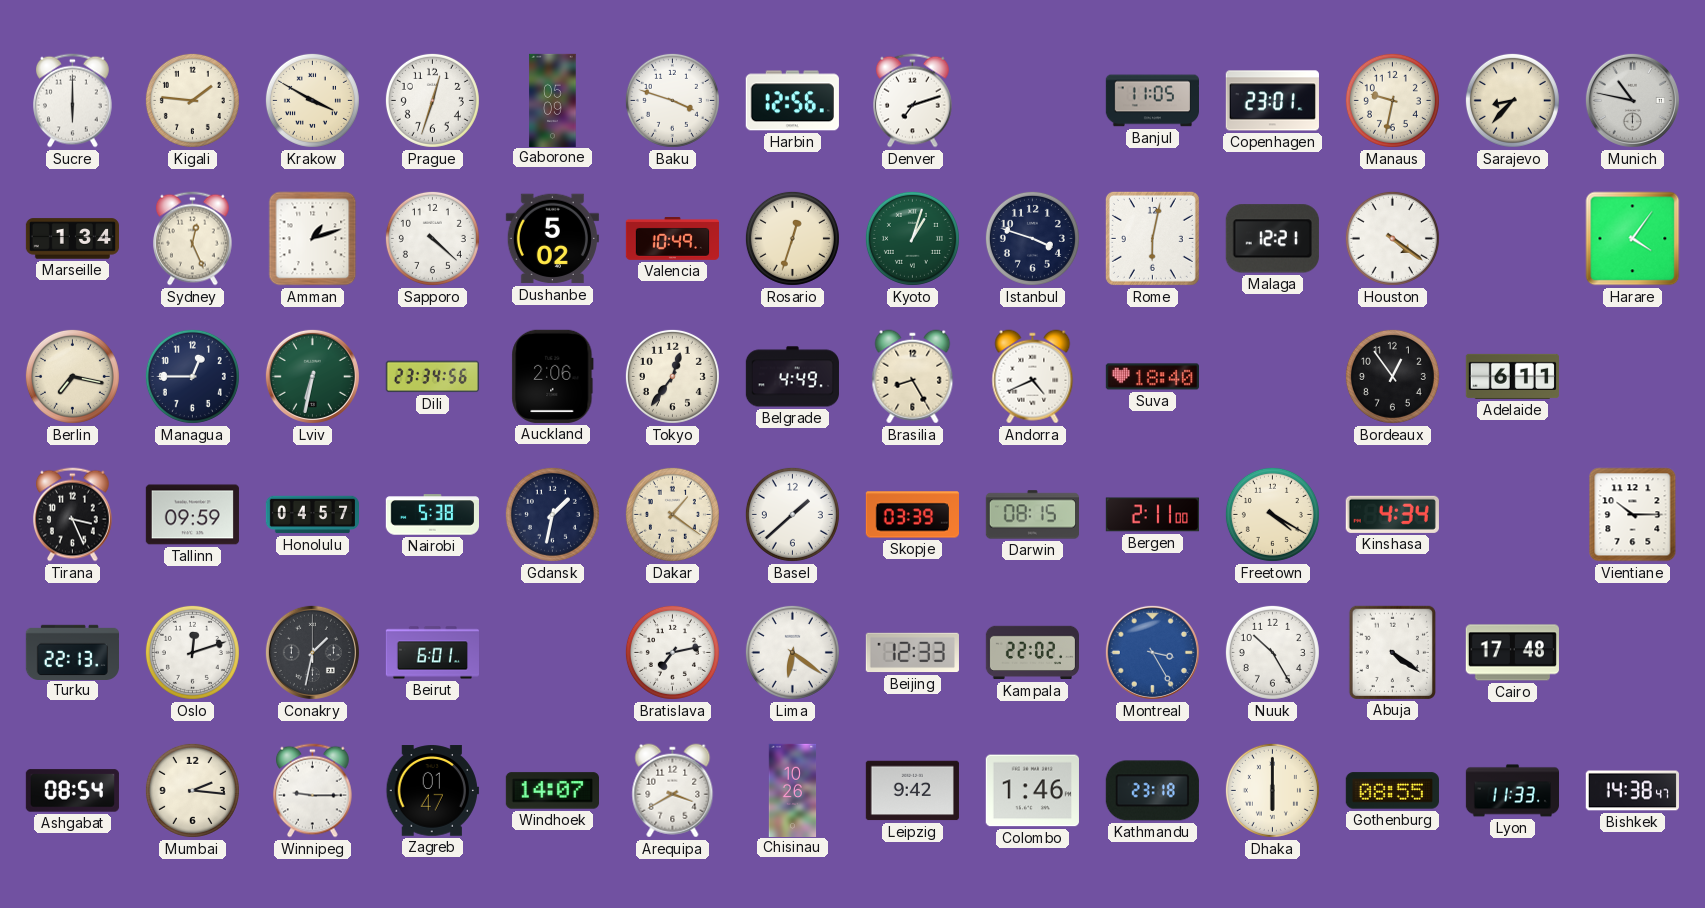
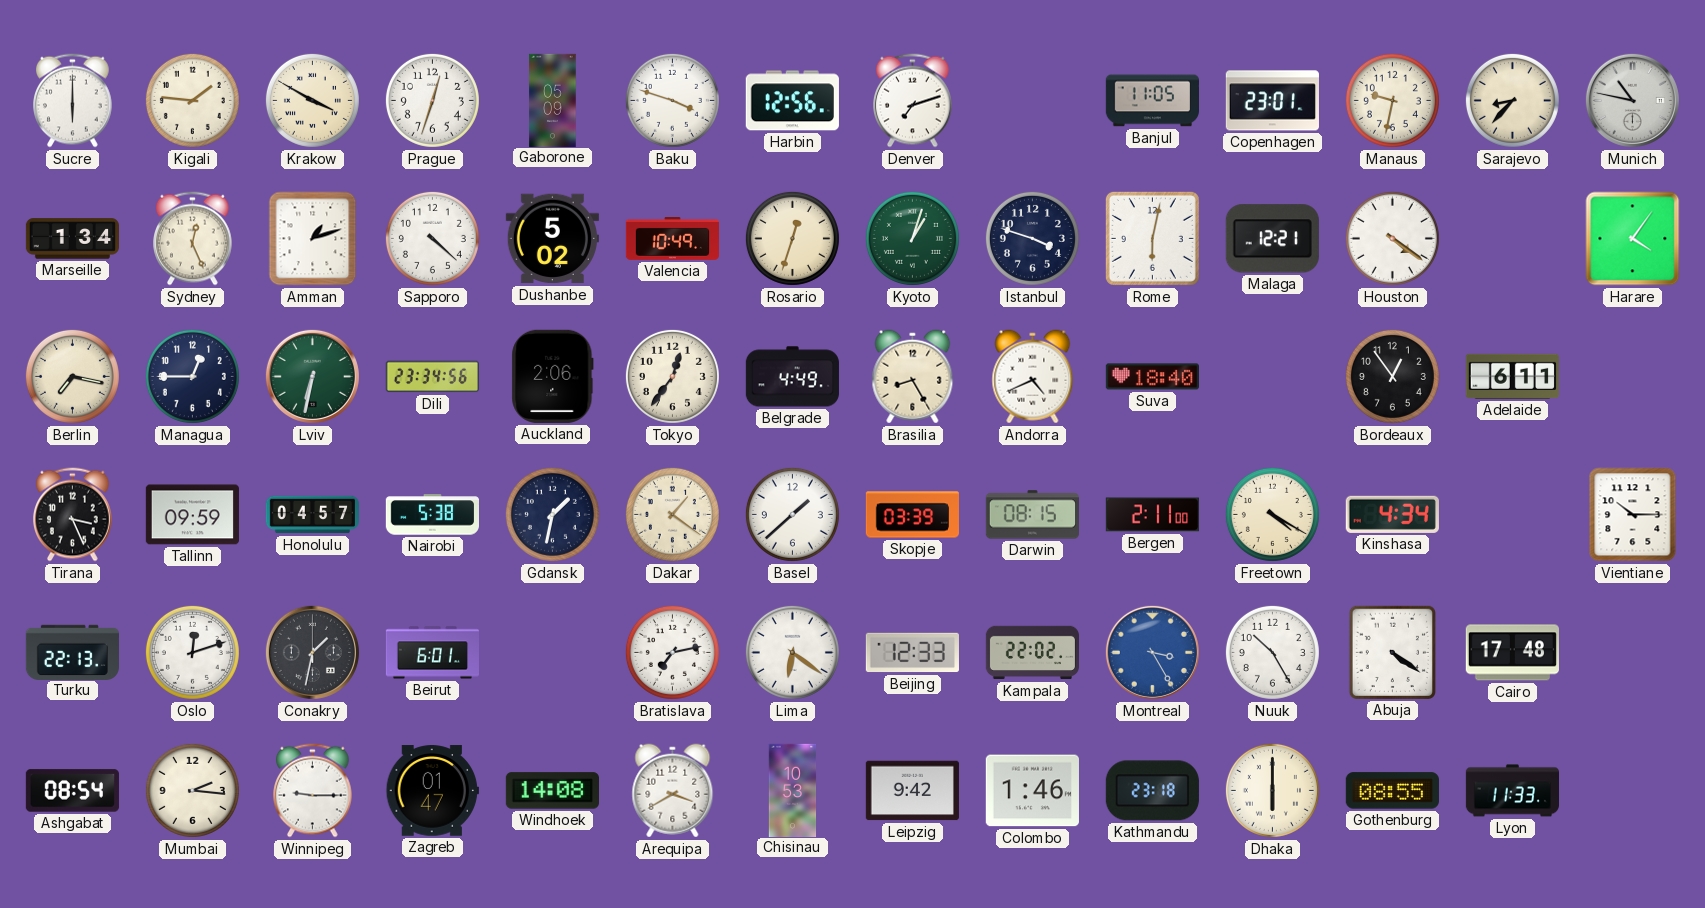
Windhoek: 14:07 -> 14:08 (552, 791)
Chisinau: 10:26 -> 10:53 (793, 790)
Bishkek: 14:38 -> none (1632, 791)
